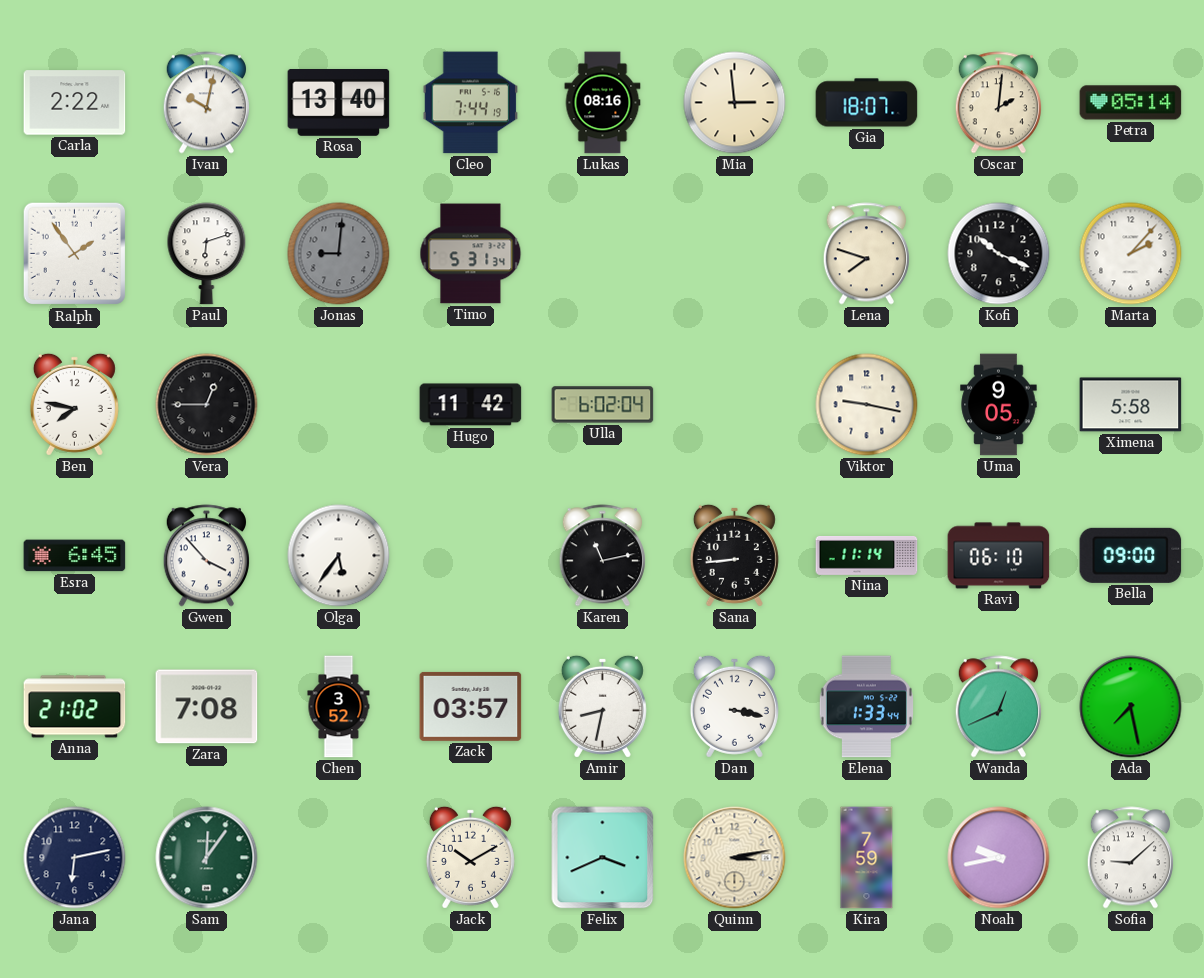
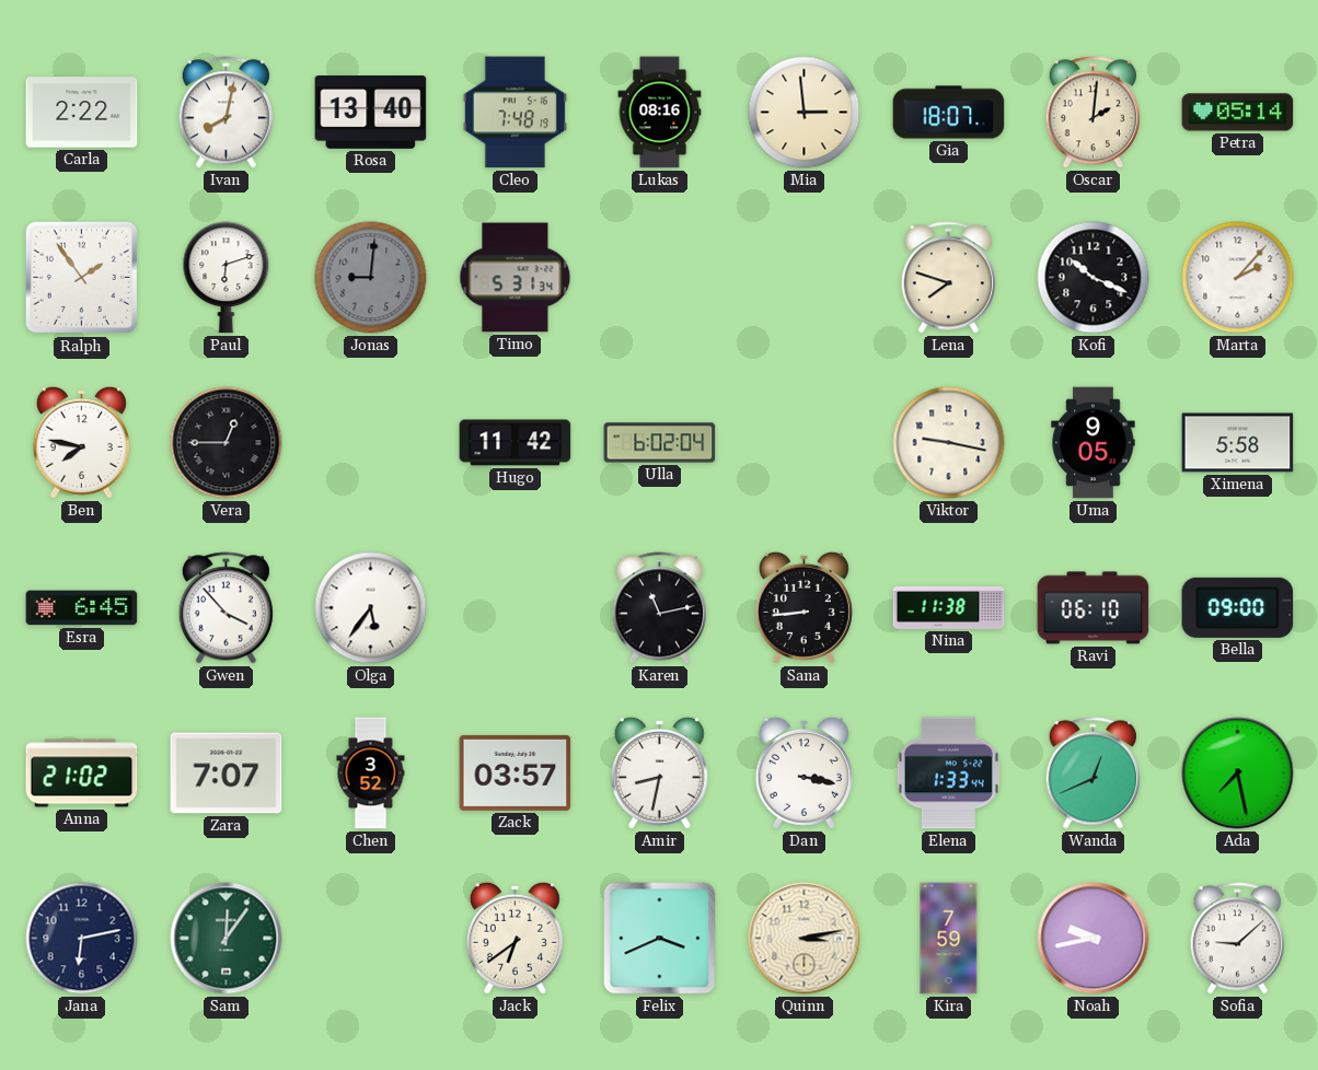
Ivan: 10:02 -> 8:02 (226, 113)
Cleo: 7:44 -> 7:48 (516, 113)
Nina: 11:14 -> 11:38 (949, 607)
Zara: 7:08 -> 7:07 (227, 774)
Jack: 10:10 -> 6:39 (515, 938)
